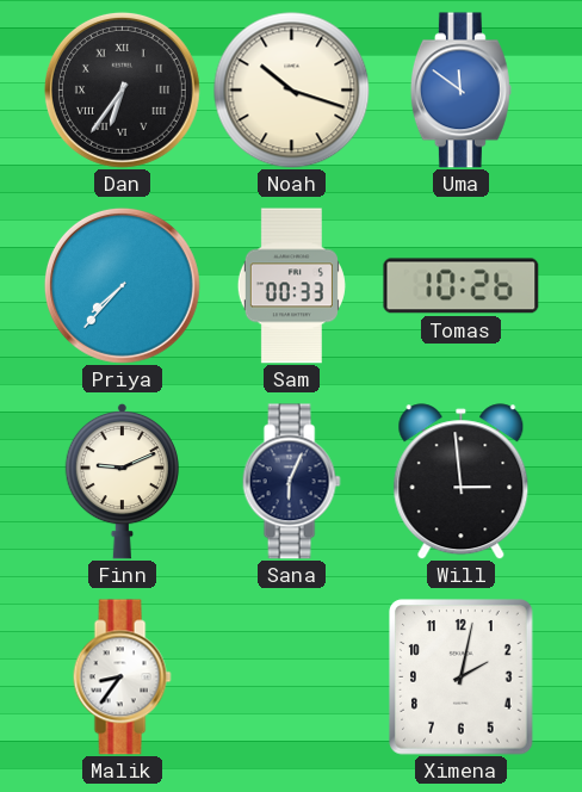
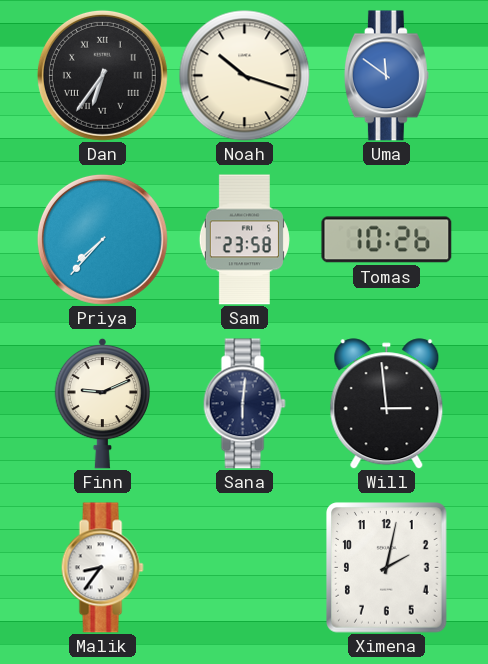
Sam: 00:33 -> 23:58 (244, 240)
Sana: 6:04 -> 6:01 (244, 404)
